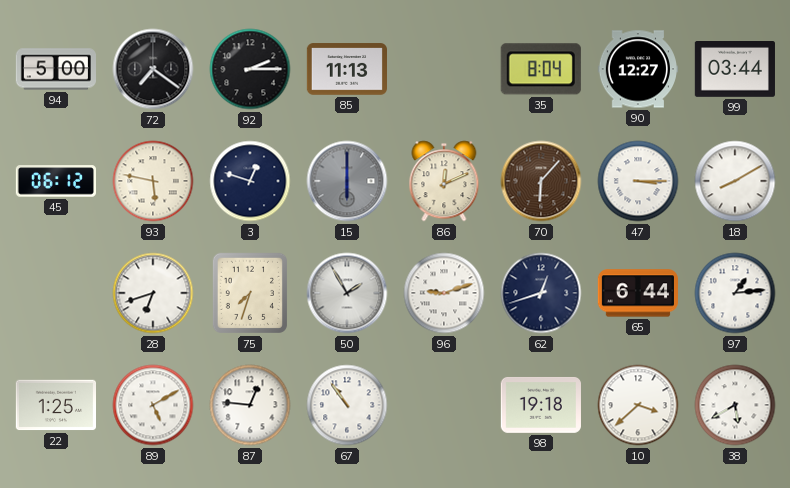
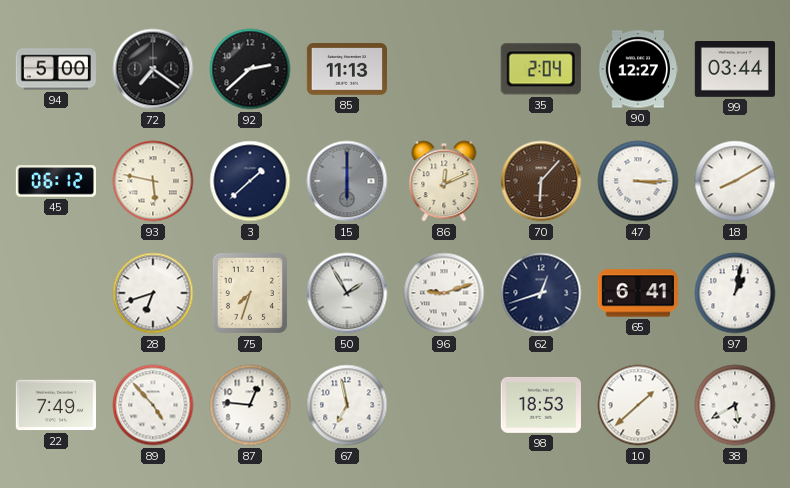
92: 2:15 -> 2:38 (250, 69)
35: 8:04 -> 2:04 (541, 69)
3: 12:48 -> 1:38 (250, 181)
65: 6:44 -> 6:41 (637, 293)
97: 1:14 -> 1:02 (735, 293)
22: 1:25 -> 7:49 (55, 405)
89: 5:10 -> 4:53 (153, 405)
67: 10:54 -> 6:58 (347, 405)
98: 19:18 -> 18:53 (541, 405)
10: 3:38 -> 1:38 (638, 405)
